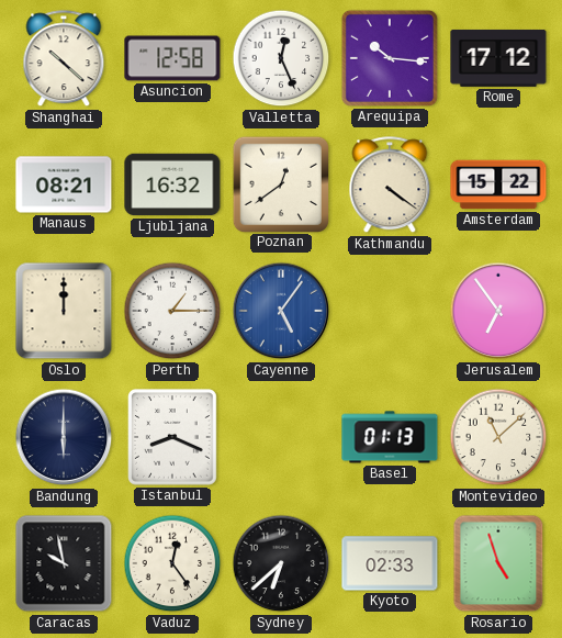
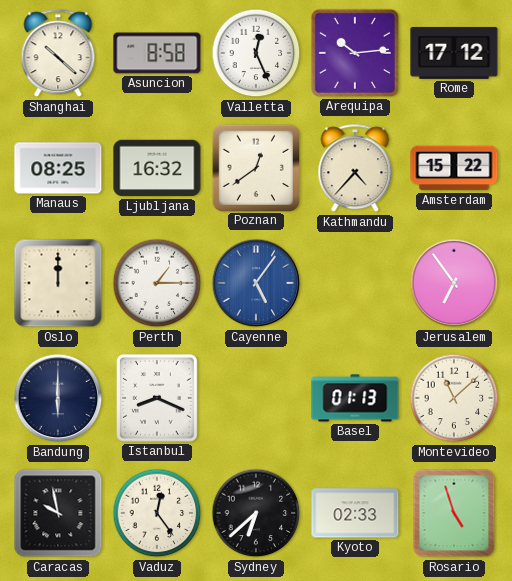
Asuncion: 12:58 -> 8:58 (157, 53)
Arequipa: 10:16 -> 10:14 (355, 53)
Manaus: 08:21 -> 08:25 (58, 168)
Kathmandu: 4:21 -> 4:37 (355, 169)
